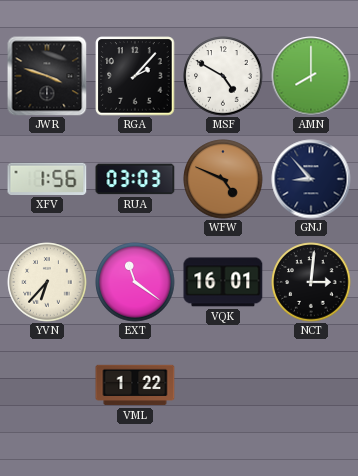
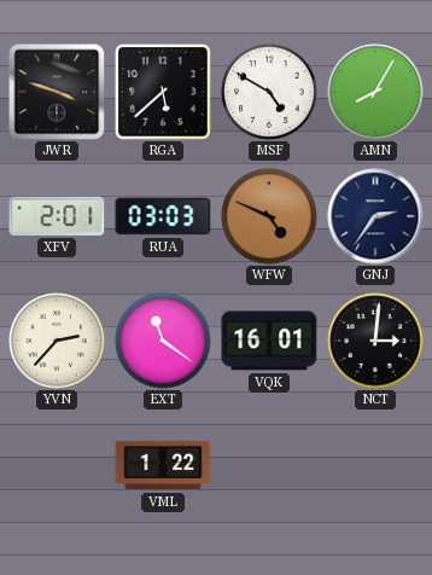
RGA: 2:07 -> 5:38 (163, 92)
AMN: 8:00 -> 8:05 (375, 92)
XFV: 1:56 -> 2:01 (57, 216)
GNJ: 8:53 -> 2:36 (375, 216)
YVN: 6:37 -> 2:37 (57, 341)
